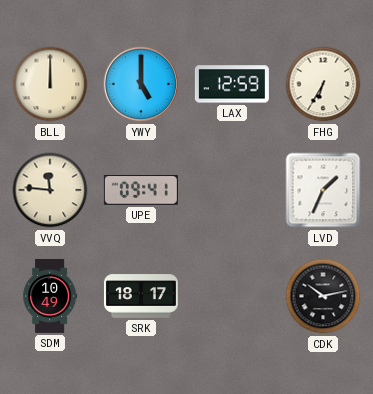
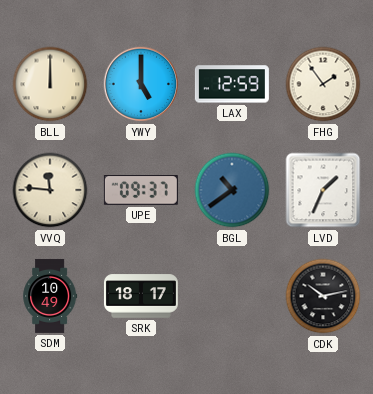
FHG: 6:35 -> 1:54 (323, 84)
UPE: 09:41 -> 09:37 (141, 191)
BGL: none -> 10:39 (232, 190)
